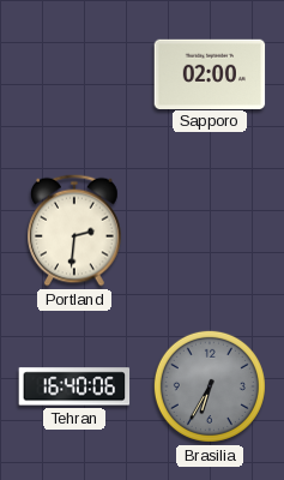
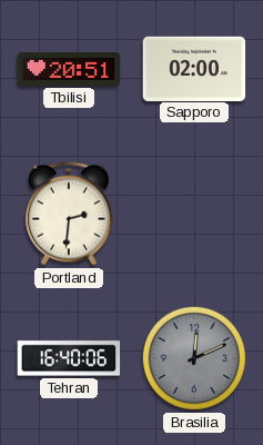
Tbilisi: none -> 20:51 (69, 70)
Brasilia: 6:35 -> 12:11 (194, 358)
